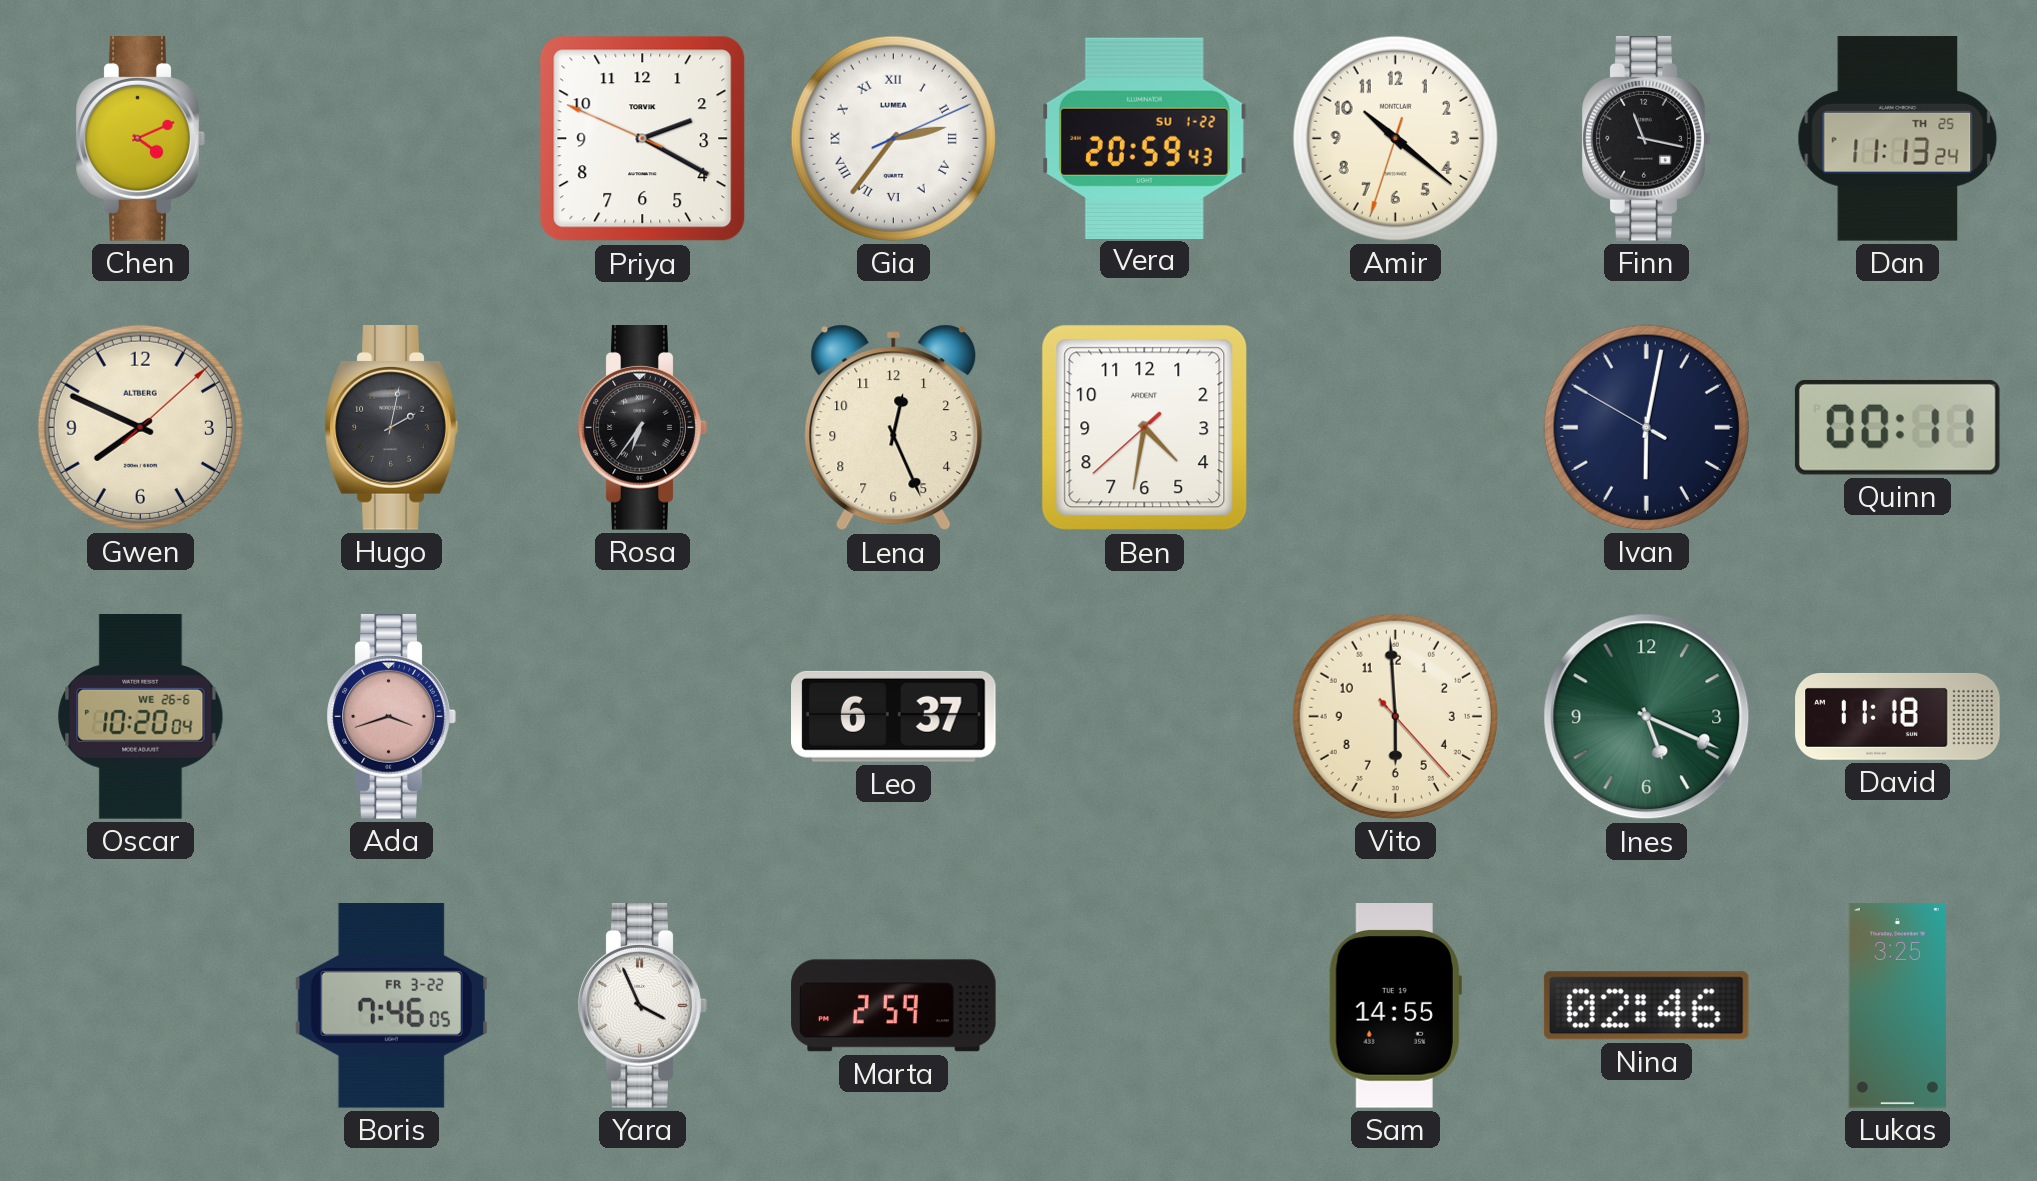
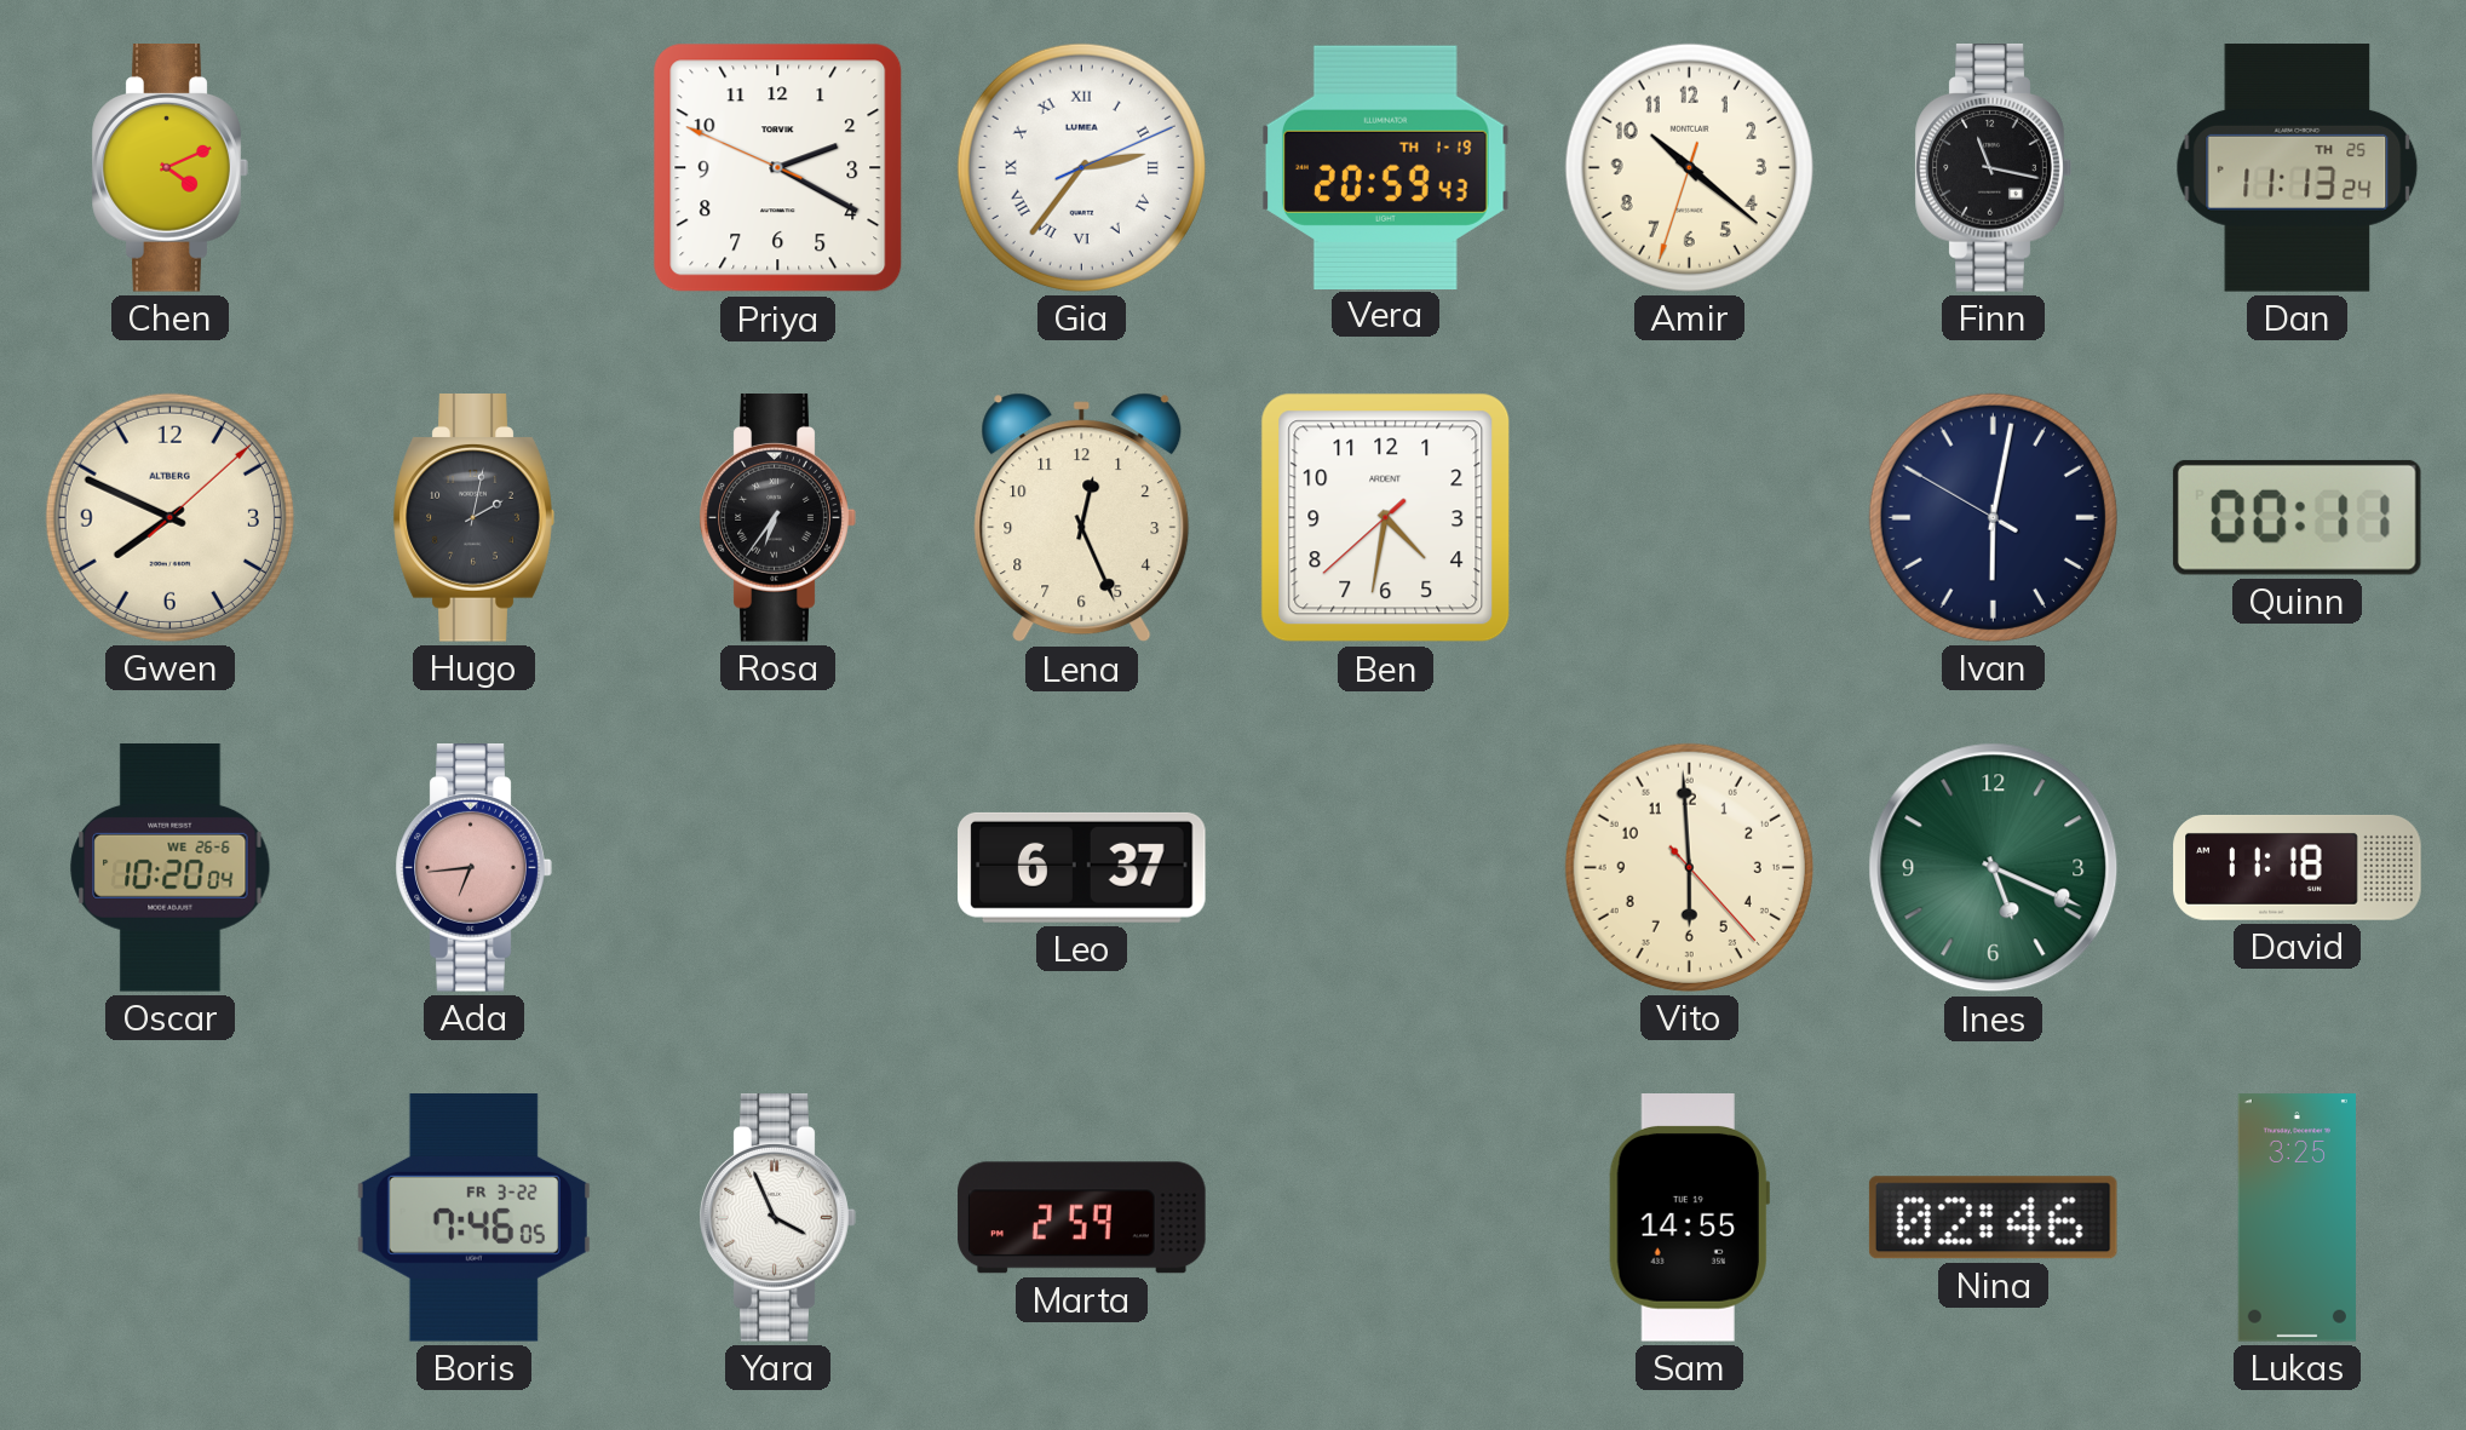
Vera date: SU 1-22 -> TH 1-19 (1386, 167)
Ada: 3:42 -> 6:44 (473, 868)
